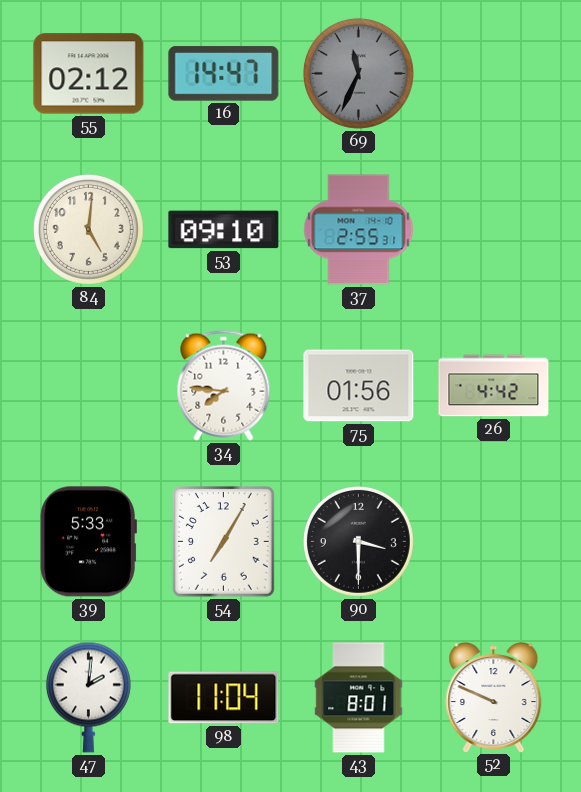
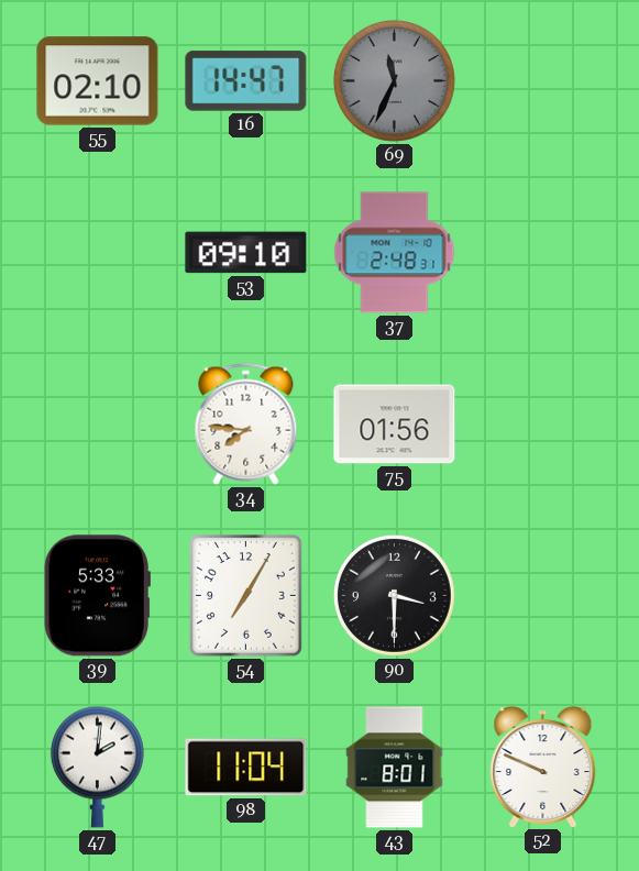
55: 02:12 -> 02:10 (98, 81)
84: 5:01 -> none (88, 229)
37: 2:55 -> 2:48 (395, 253)
26: 4:42 -> none (494, 386)
